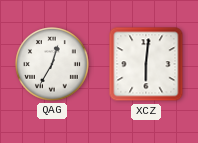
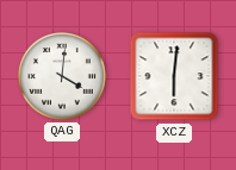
QAG: 12:35 -> 4:01 (62, 76)
